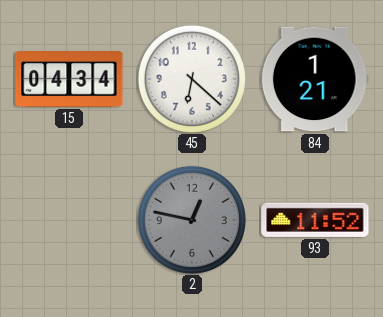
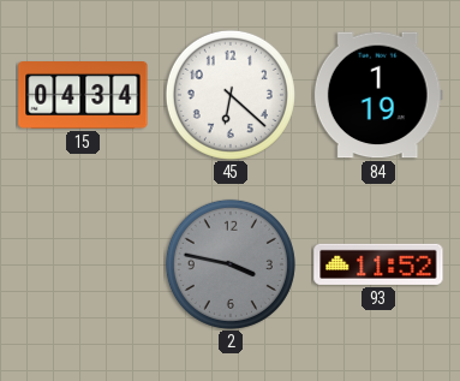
84: 1:21 -> 1:19 (378, 95)
2: 12:47 -> 3:47 (231, 264)
